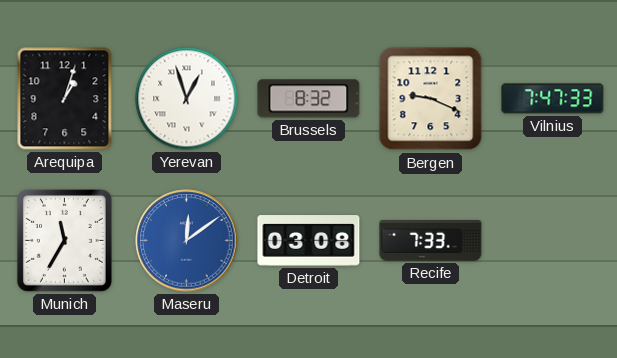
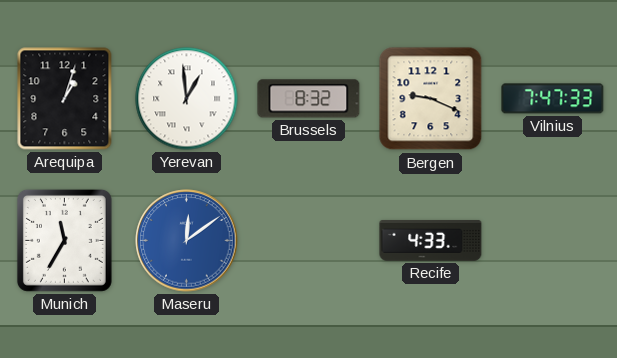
Yerevan: 12:57 -> 12:59 (187, 99)
Detroit: 03:08 -> none (309, 241)
Recife: 7:33 -> 4:33 (431, 240)
